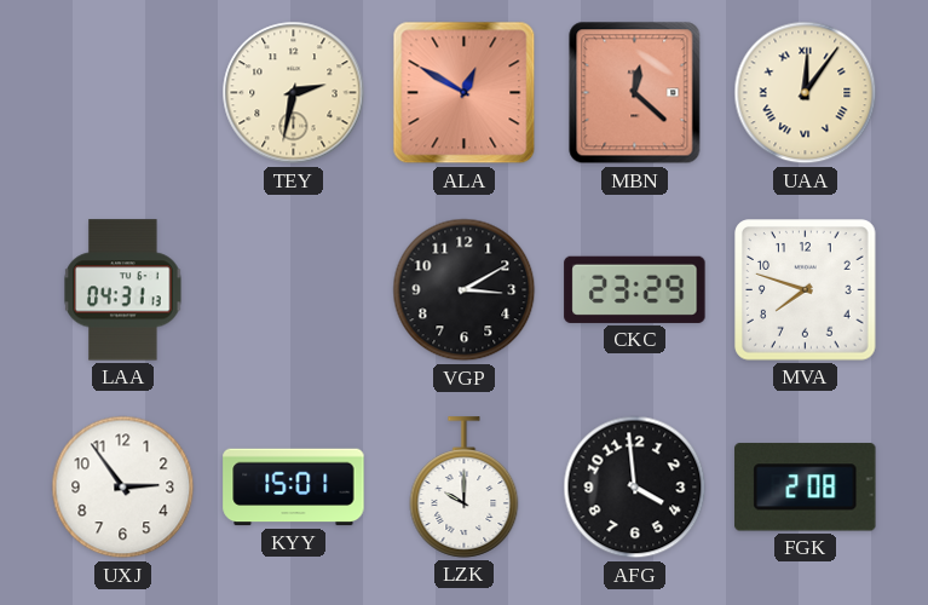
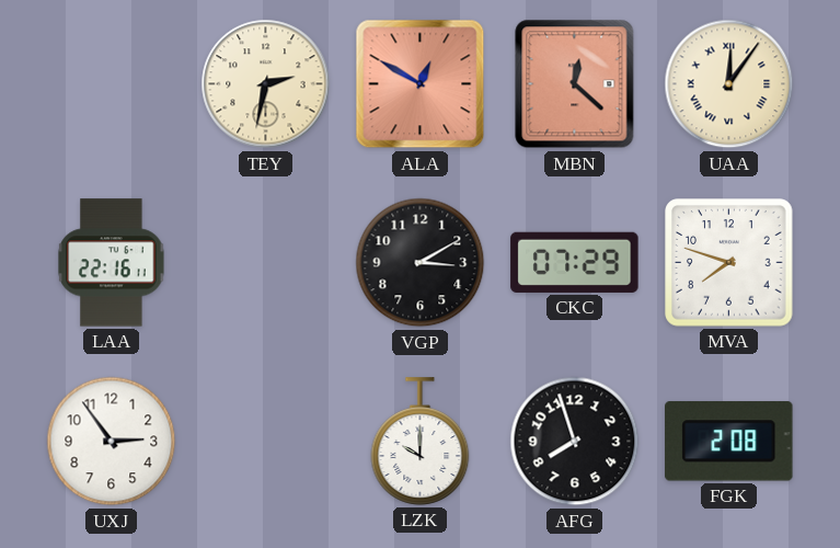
LAA: 04:31 -> 22:16 (112, 263)
CKC: 23:29 -> 07:29 (575, 262)
KYY: 15:01 -> none (294, 488)
AFG: 3:59 -> 7:57 (575, 442)
